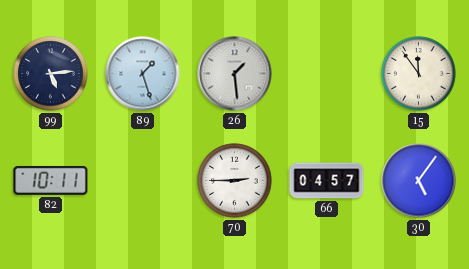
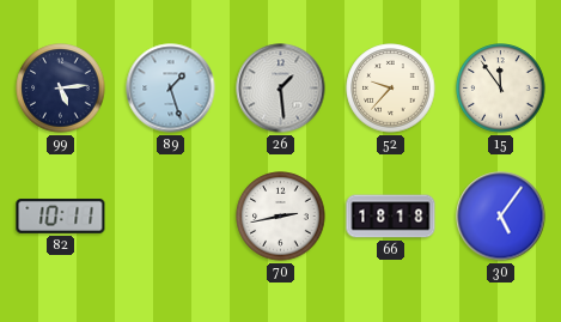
52: none -> 9:37 (391, 89)
70: 2:45 -> 2:43 (281, 217)
66: 04:57 -> 18:18 (391, 217)
